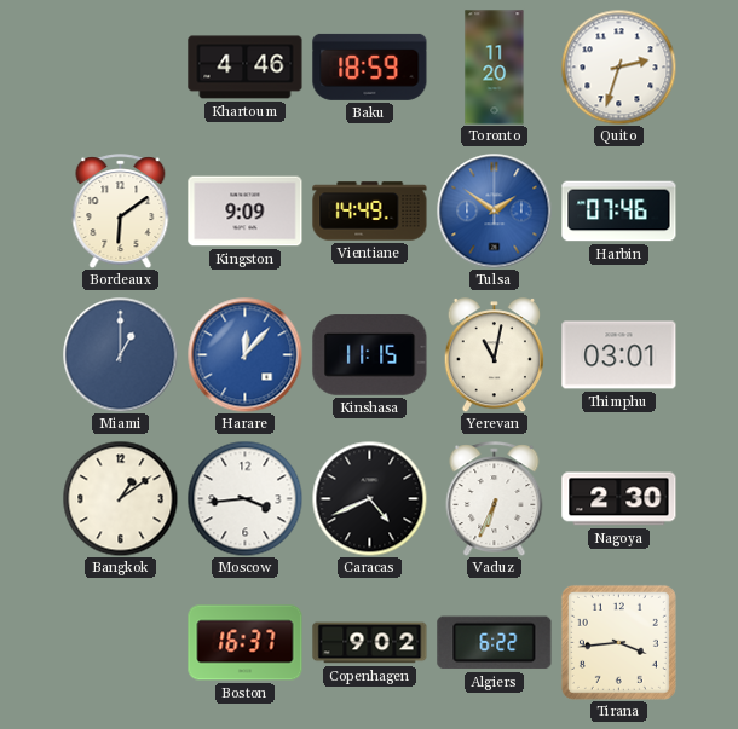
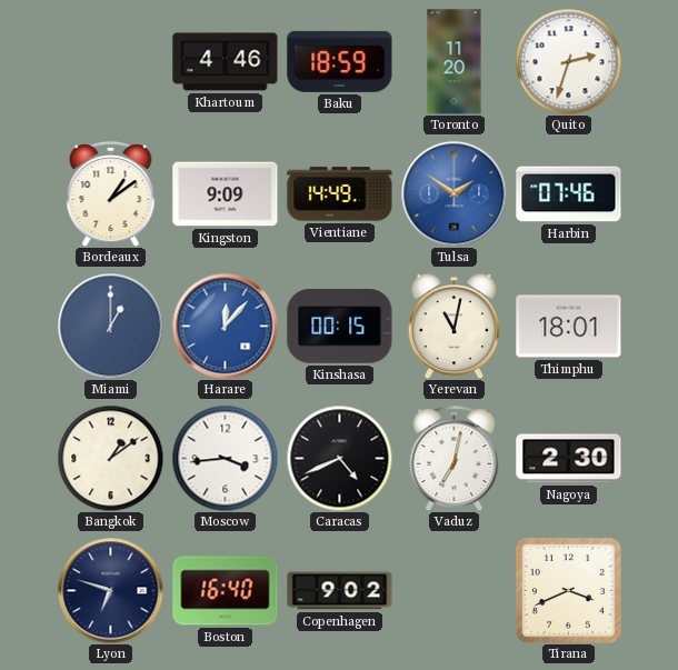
Bordeaux: 6:09 -> 1:09 (111, 194)
Kinshasa: 11:15 -> 00:15 (340, 327)
Thimphu: 03:01 -> 18:01 (569, 327)
Vaduz: 6:34 -> 7:02 (455, 459)
Lyon: none -> 6:48 (110, 590)
Boston: 16:37 -> 16:40 (226, 591)
Algiers: 6:22 -> none (495, 643)
Tirana: 3:44 -> 3:41 (568, 590)
